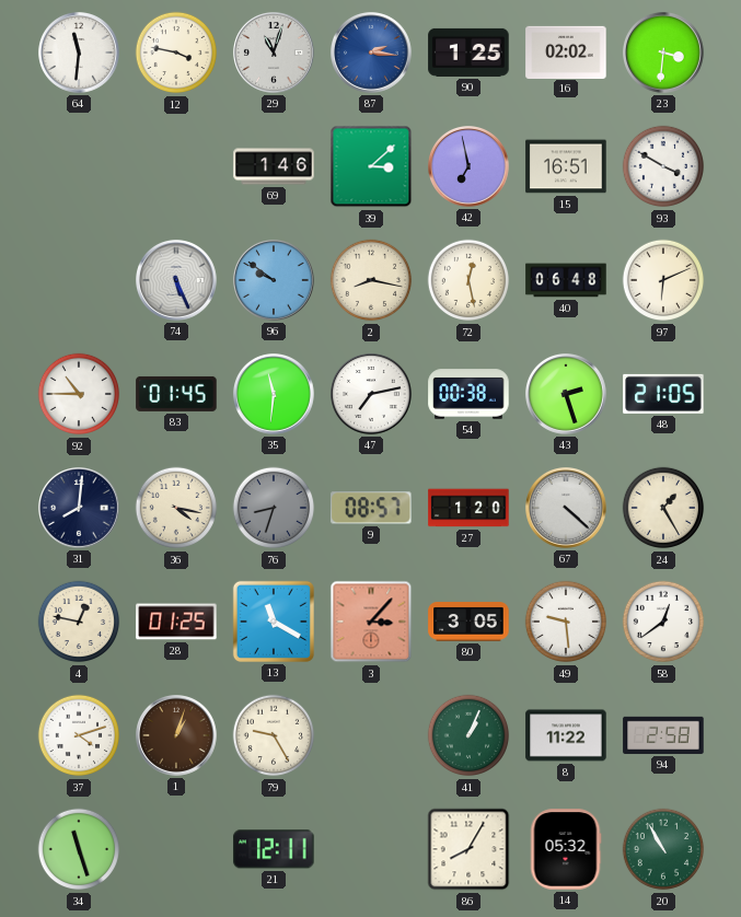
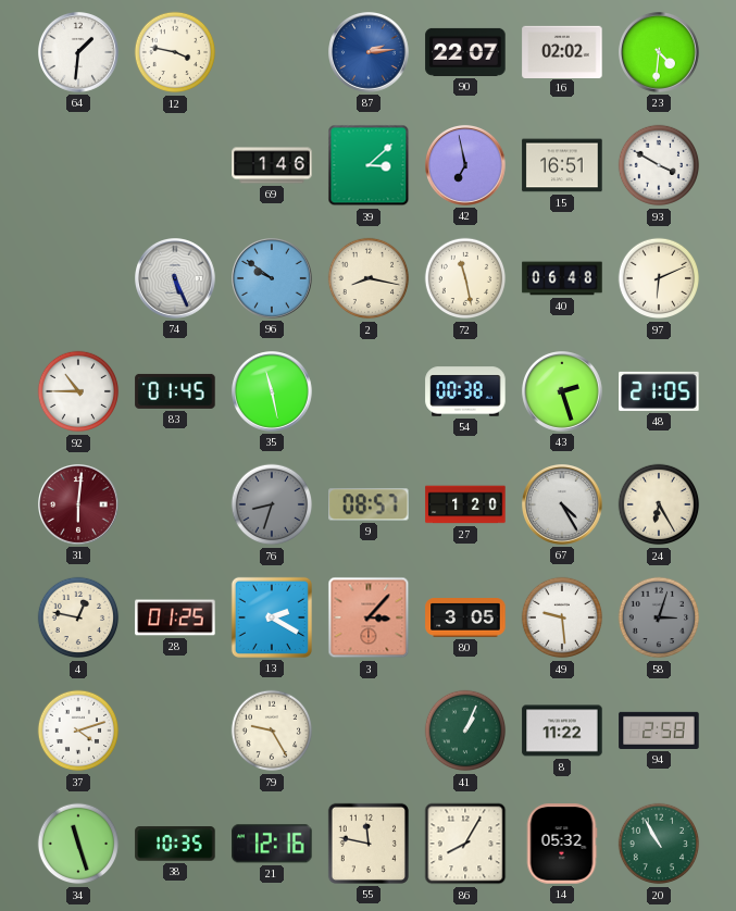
64: 11:31 -> 1:31 (79, 53)
29: 11:03 -> none (275, 54)
87: 2:16 -> 2:14 (370, 53)
90: 1:25 -> 22:07 (465, 52)
23: 3:31 -> 4:31 (660, 53)
72: 12:28 -> 11:28 (465, 278)
35: 11:31 -> 11:28 (273, 392)
47: 7:13 -> none (372, 395)
31: 8:01 -> 6:01 (79, 506)
31 dial: navy -> burgundy (79, 506)
36: 4:17 -> none (176, 508)
67: 4:22 -> 4:25 (563, 506)
24: 1:25 -> 6:25 (659, 504)
13: 11:20 -> 2:20 (272, 617)
58: 12:39 -> 3:03 (659, 617)
58 dial: white -> grey (659, 617)
1: 1:03 -> none (177, 736)
38: none -> 10:35 (175, 844)
21: 12:11 -> 12:16 (272, 844)
55: none -> 11:47 (369, 844)
